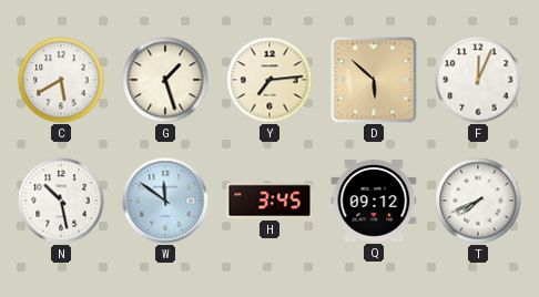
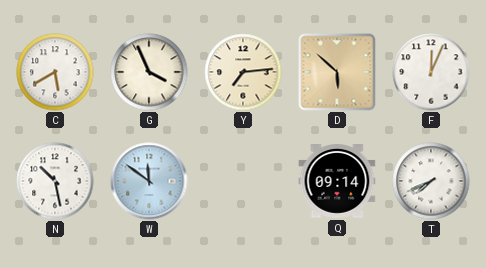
G: 1:27 -> 3:56 (149, 72)
H: 3:45 -> none (269, 201)
Q: 09:12 -> 09:14 (337, 182)
